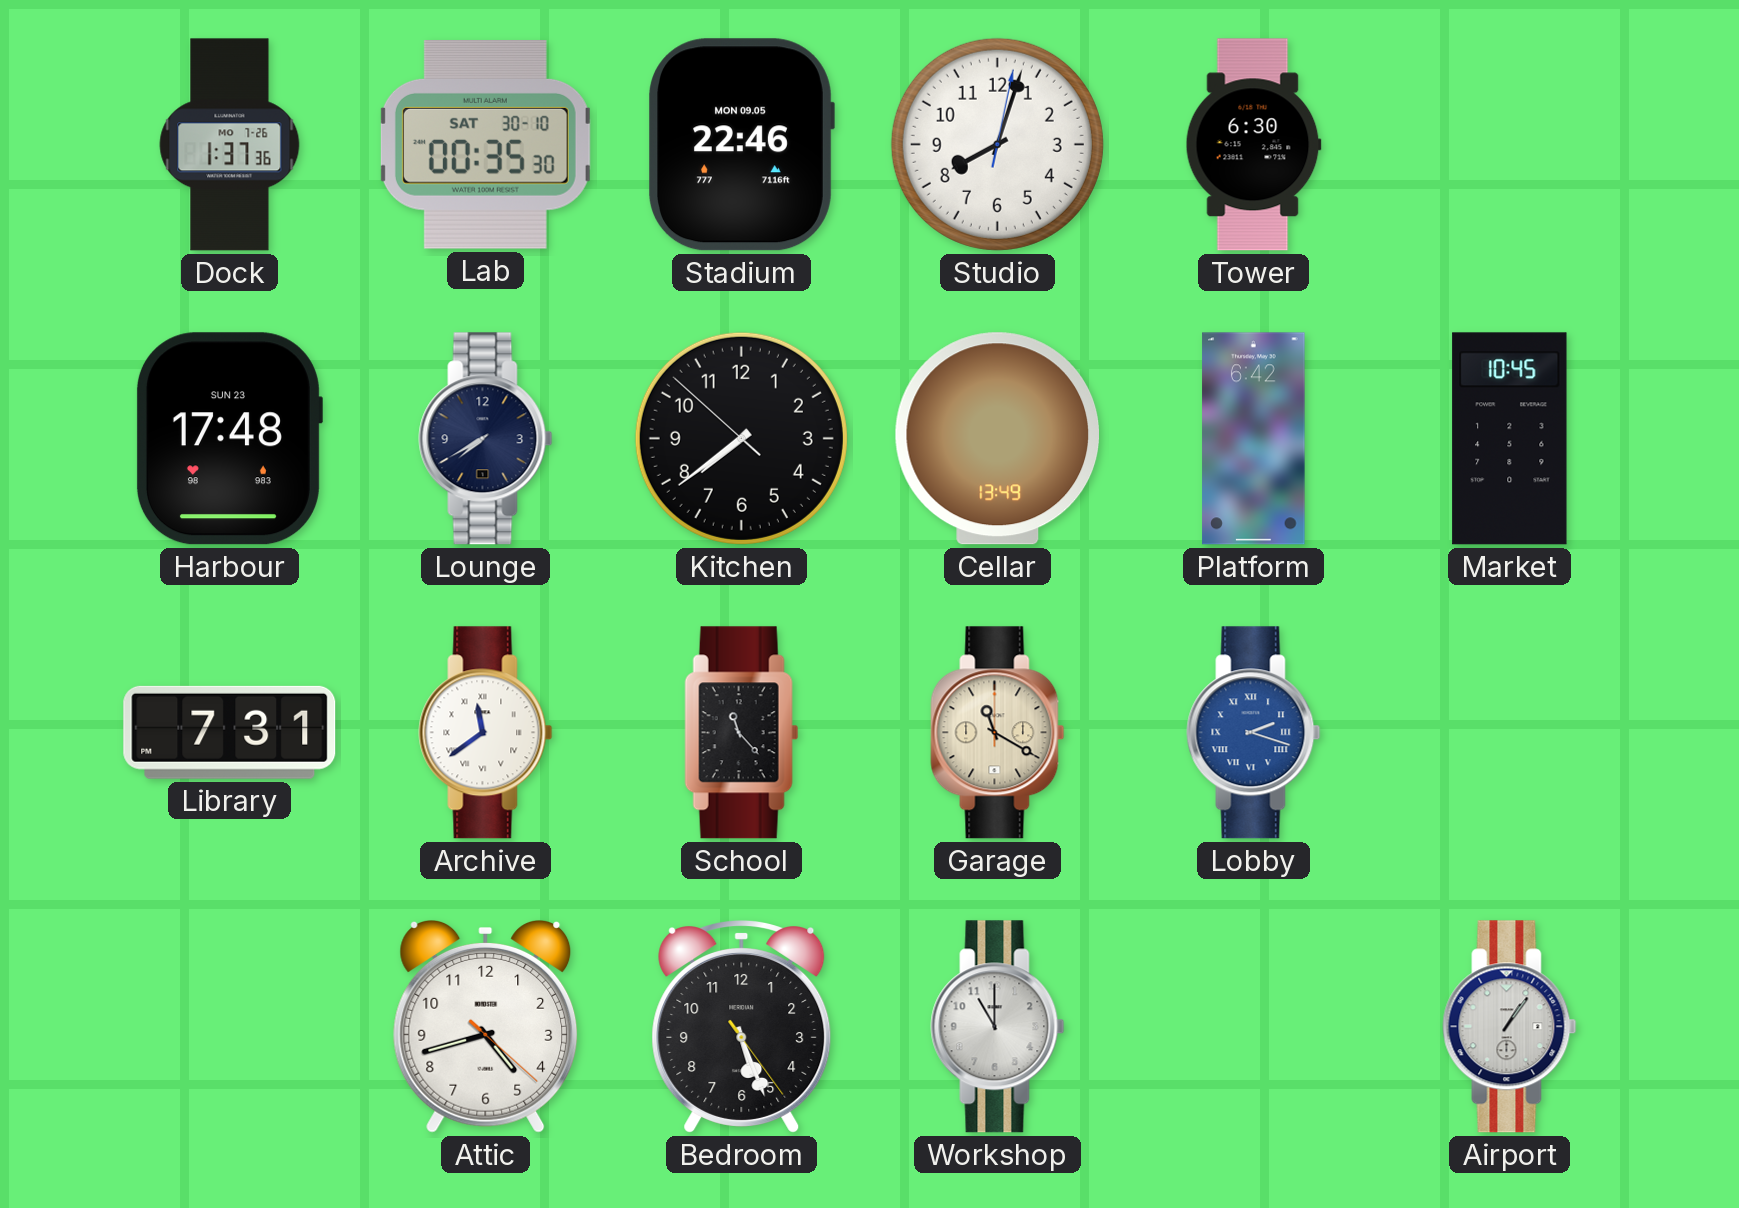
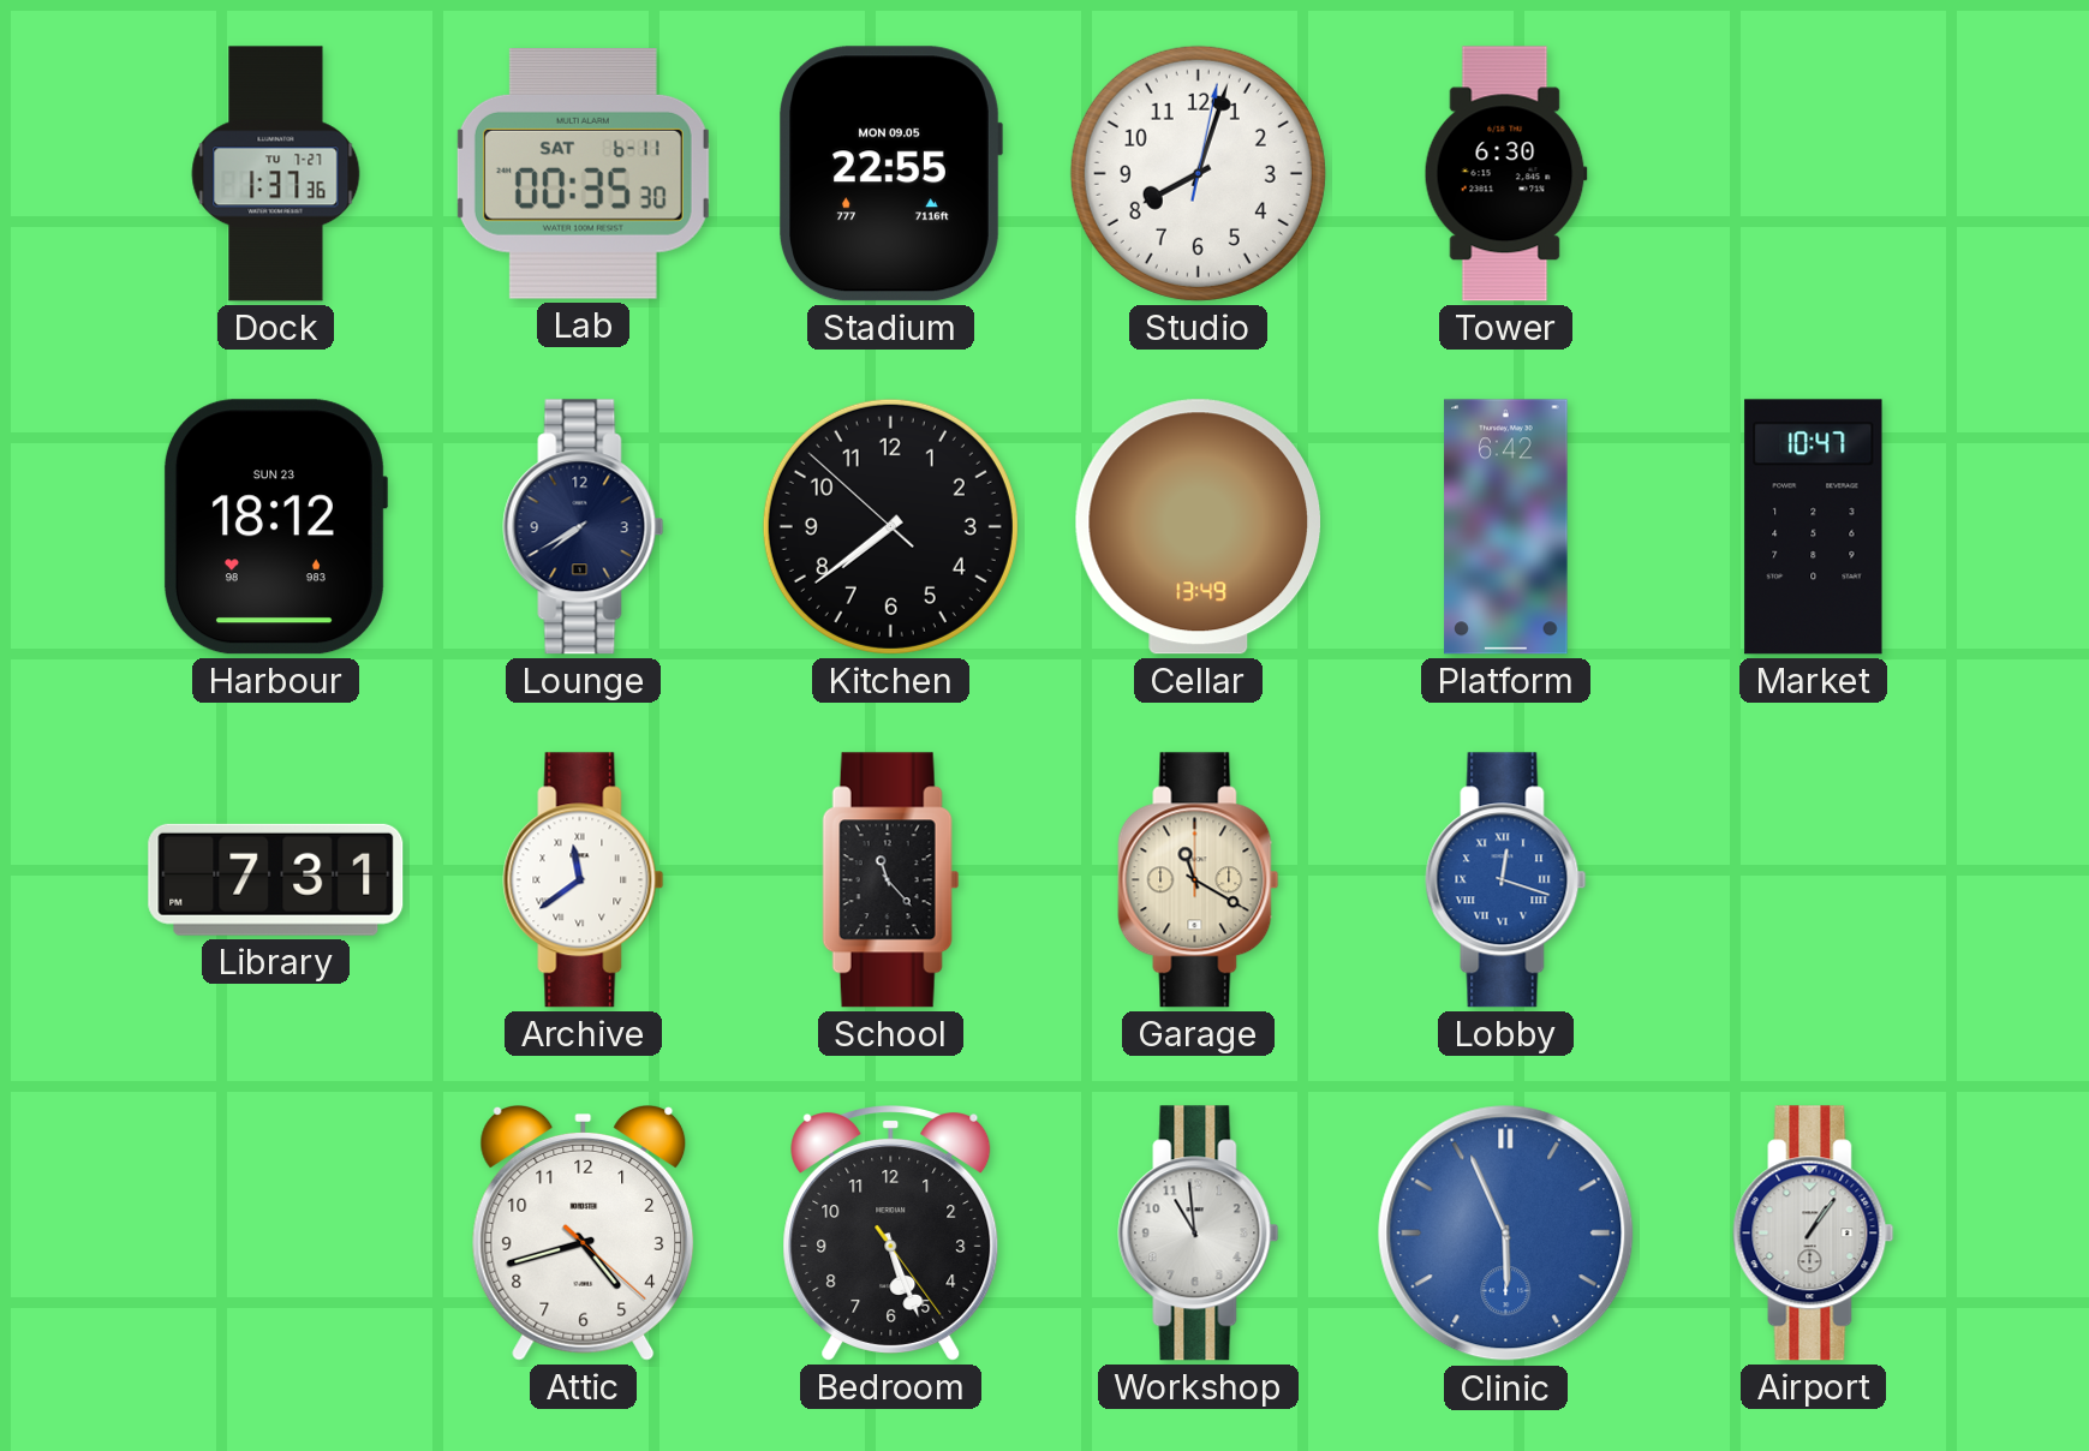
Dock date: MO 7-26 -> TU 7-27 (276, 174)
Lab date: SAT 30-10 -> SAT 6-11 (583, 174)
Stadium: 22:46 -> 22:55 (890, 174)
Harbour: 17:48 -> 18:12 (275, 527)
Market: 10:45 -> 10:47 (1814, 527)
Lobby: 2:18 -> 12:18 (1506, 880)
Workshop: 11:00 -> 10:59 (1199, 1234)
Clinic: none -> 5:56 (1506, 1234)
